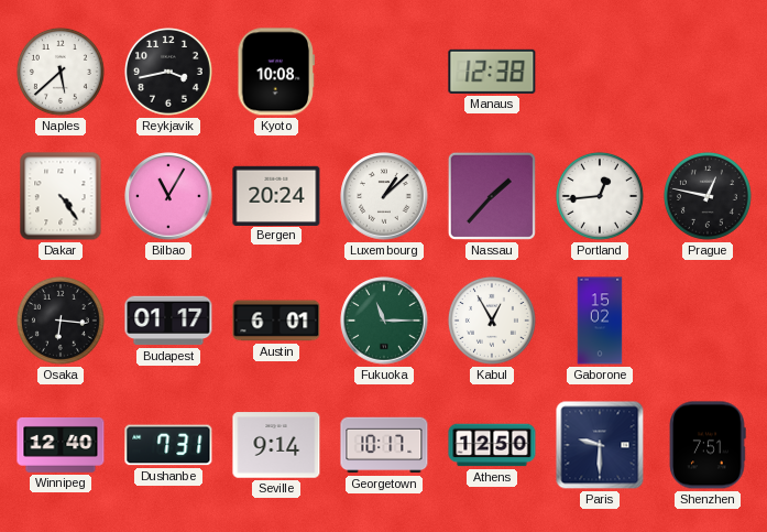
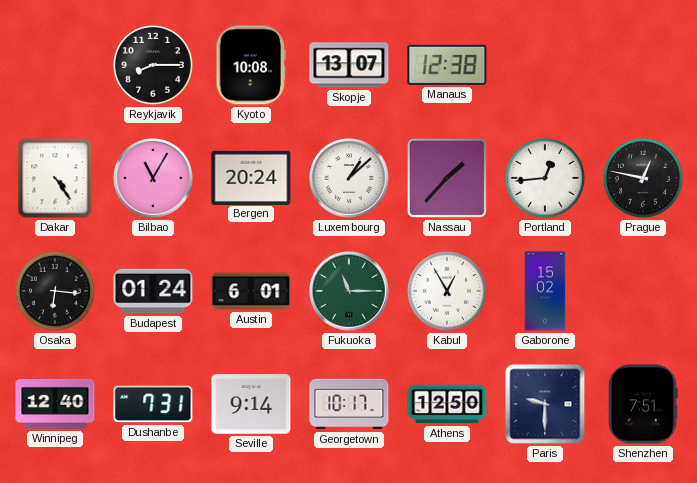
Naples: 5:38 -> none (61, 72)
Reykjavik: 3:43 -> 8:15 (153, 65)
Skopje: none -> 13:07 (349, 65)
Budapest: 01:17 -> 01:24 (153, 291)
